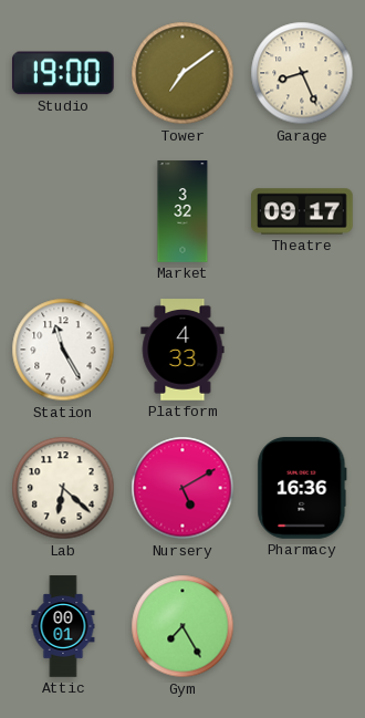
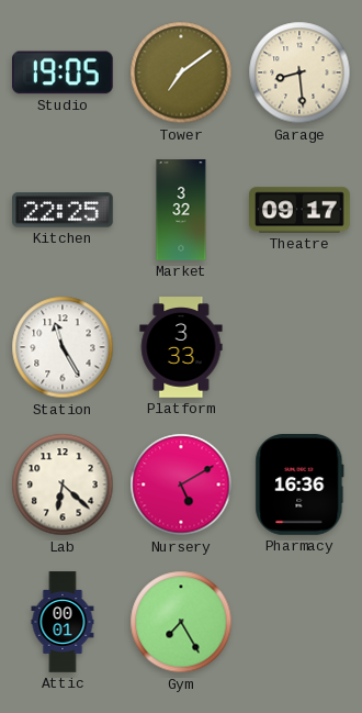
Studio: 19:00 -> 19:05 (63, 73)
Garage: 8:26 -> 8:29 (299, 73)
Kitchen: none -> 22:25 (64, 210)
Platform: 4:33 -> 3:33 (181, 347)
